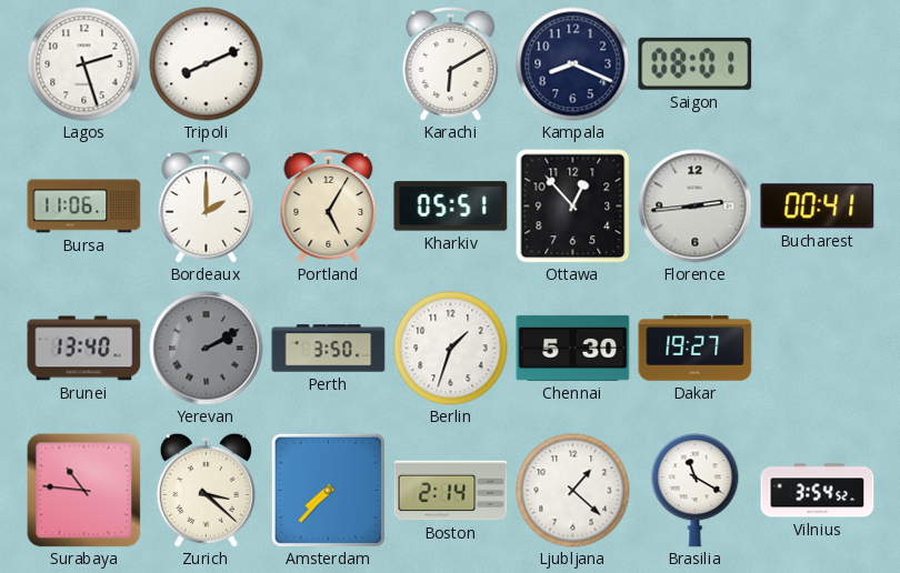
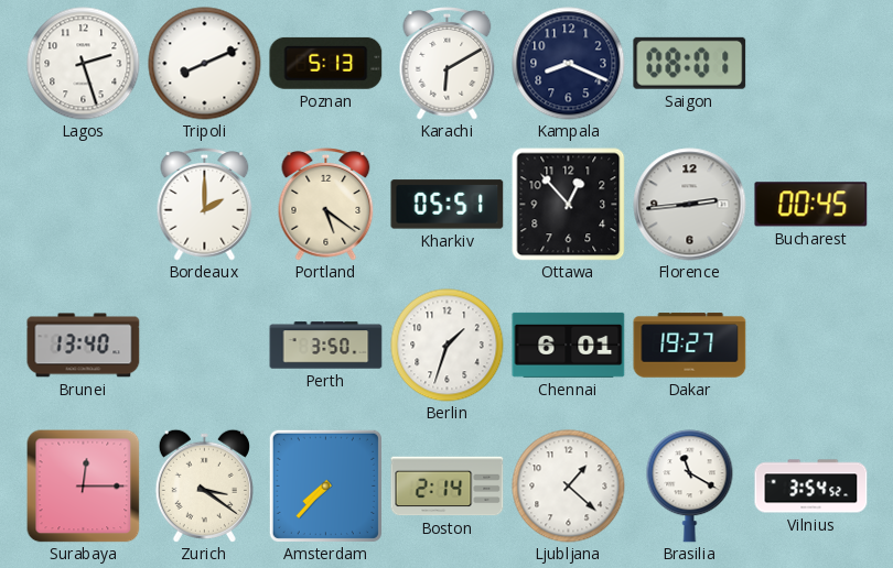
Poznan: none -> 5:13 (326, 63)
Bursa: 11:06 -> none (84, 207)
Portland: 5:05 -> 5:21 (326, 205)
Bucharest: 00:41 -> 00:45 (811, 205)
Yerevan: 2:10 -> none (207, 349)
Chennai: 5:30 -> 6:01 (569, 345)
Surabaya: 10:46 -> 12:15 (83, 485)
Zurich: 3:22 -> 3:21 (204, 485)
